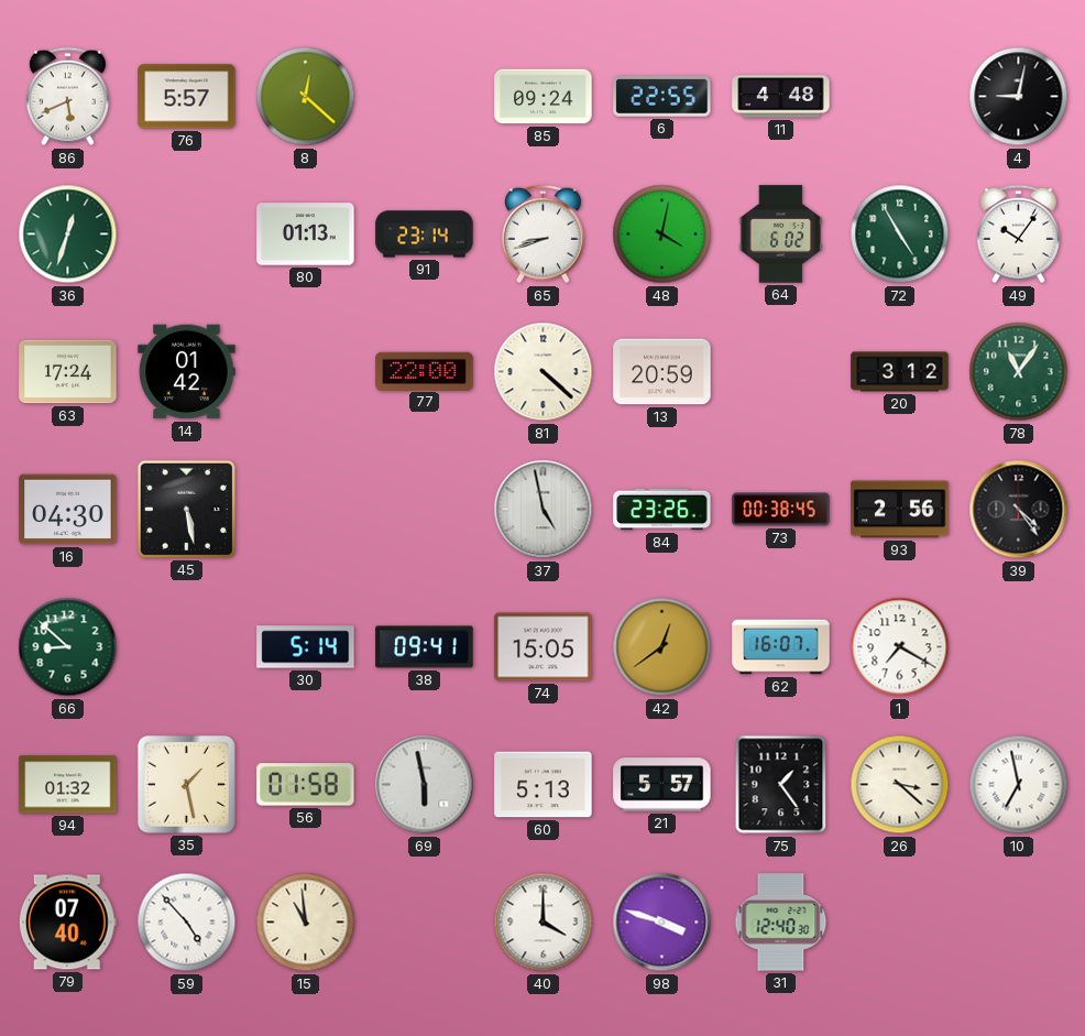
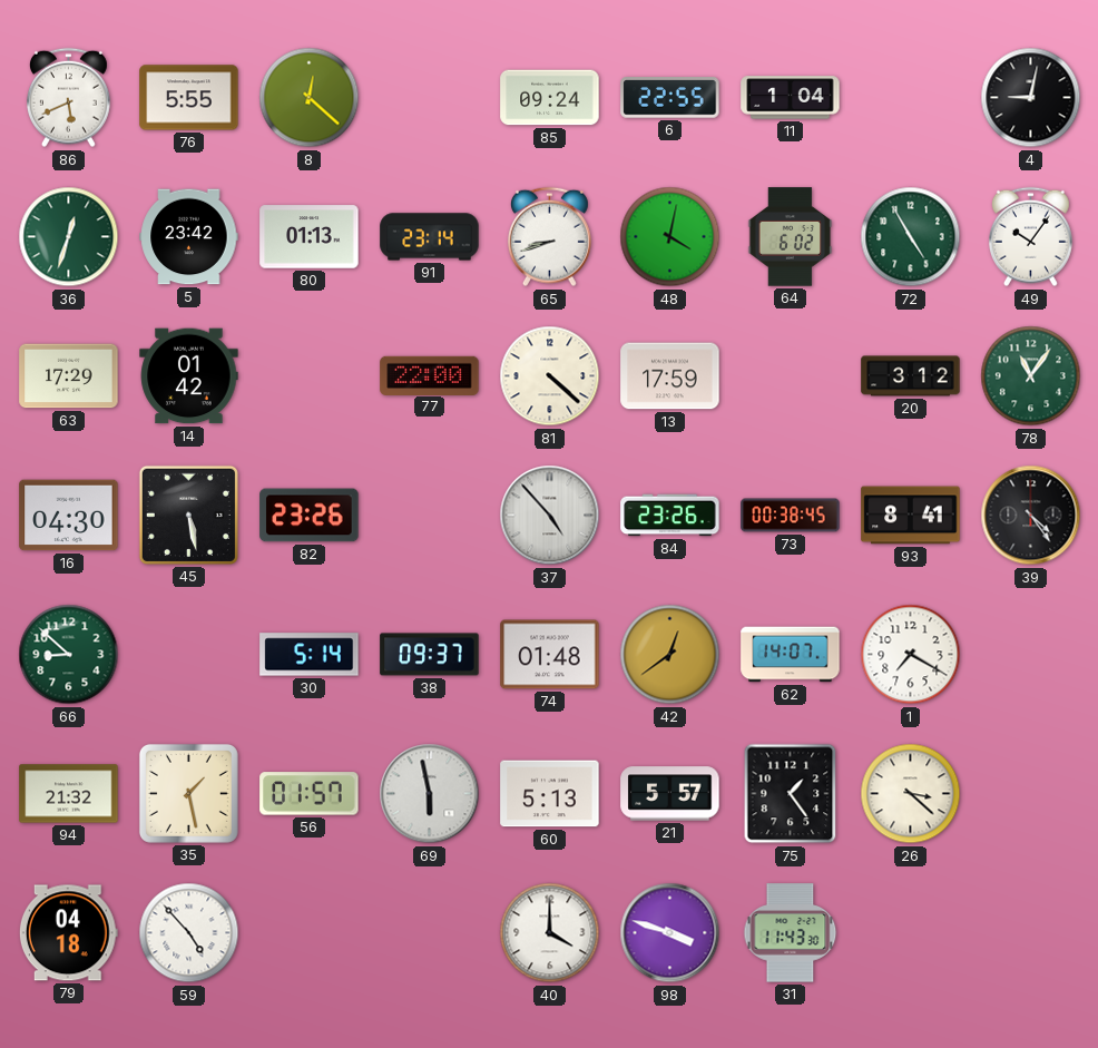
76: 5:57 -> 5:55 (189, 98)
11: 4:48 -> 1:04 (791, 98)
5: none -> 23:42 (189, 237)
63: 17:24 -> 17:29 (69, 376)
13: 20:59 -> 17:59 (670, 376)
82: none -> 23:26 (310, 516)
37: 4:58 -> 4:53 (550, 516)
93: 2:56 -> 8:41 (911, 516)
38: 09:41 -> 09:37 (430, 655)
74: 15:05 -> 01:48 (550, 655)
62: 16:07 -> 14:07 (791, 655)
94: 01:32 -> 21:32 (69, 794)
56: 01:58 -> 01:57 (310, 794)
10: 6:58 -> none (1019, 785)
79: 07:40 -> 04:18 (68, 933)
15: 10:59 -> none (306, 923)
31: 12:40 -> 11:43 (791, 933)
